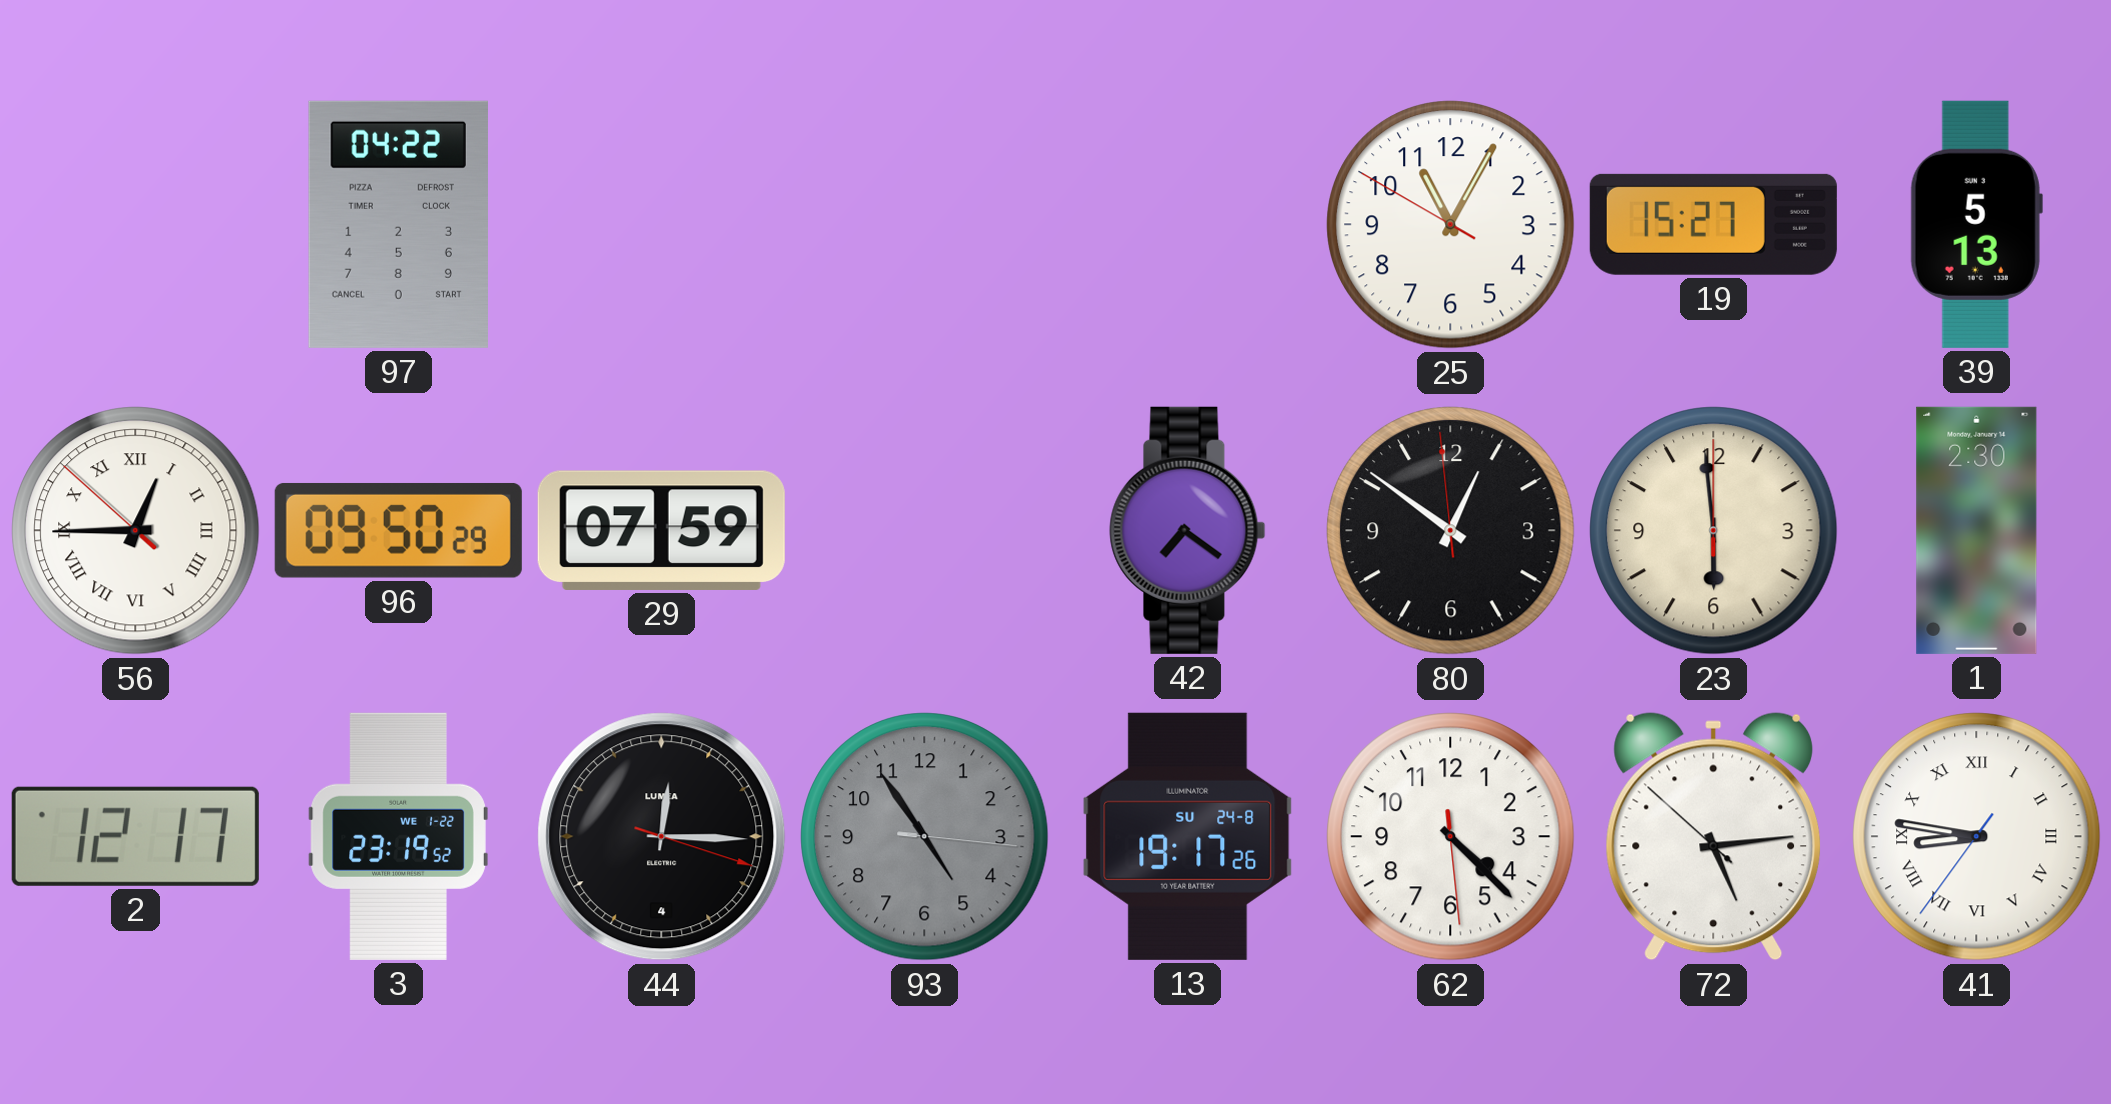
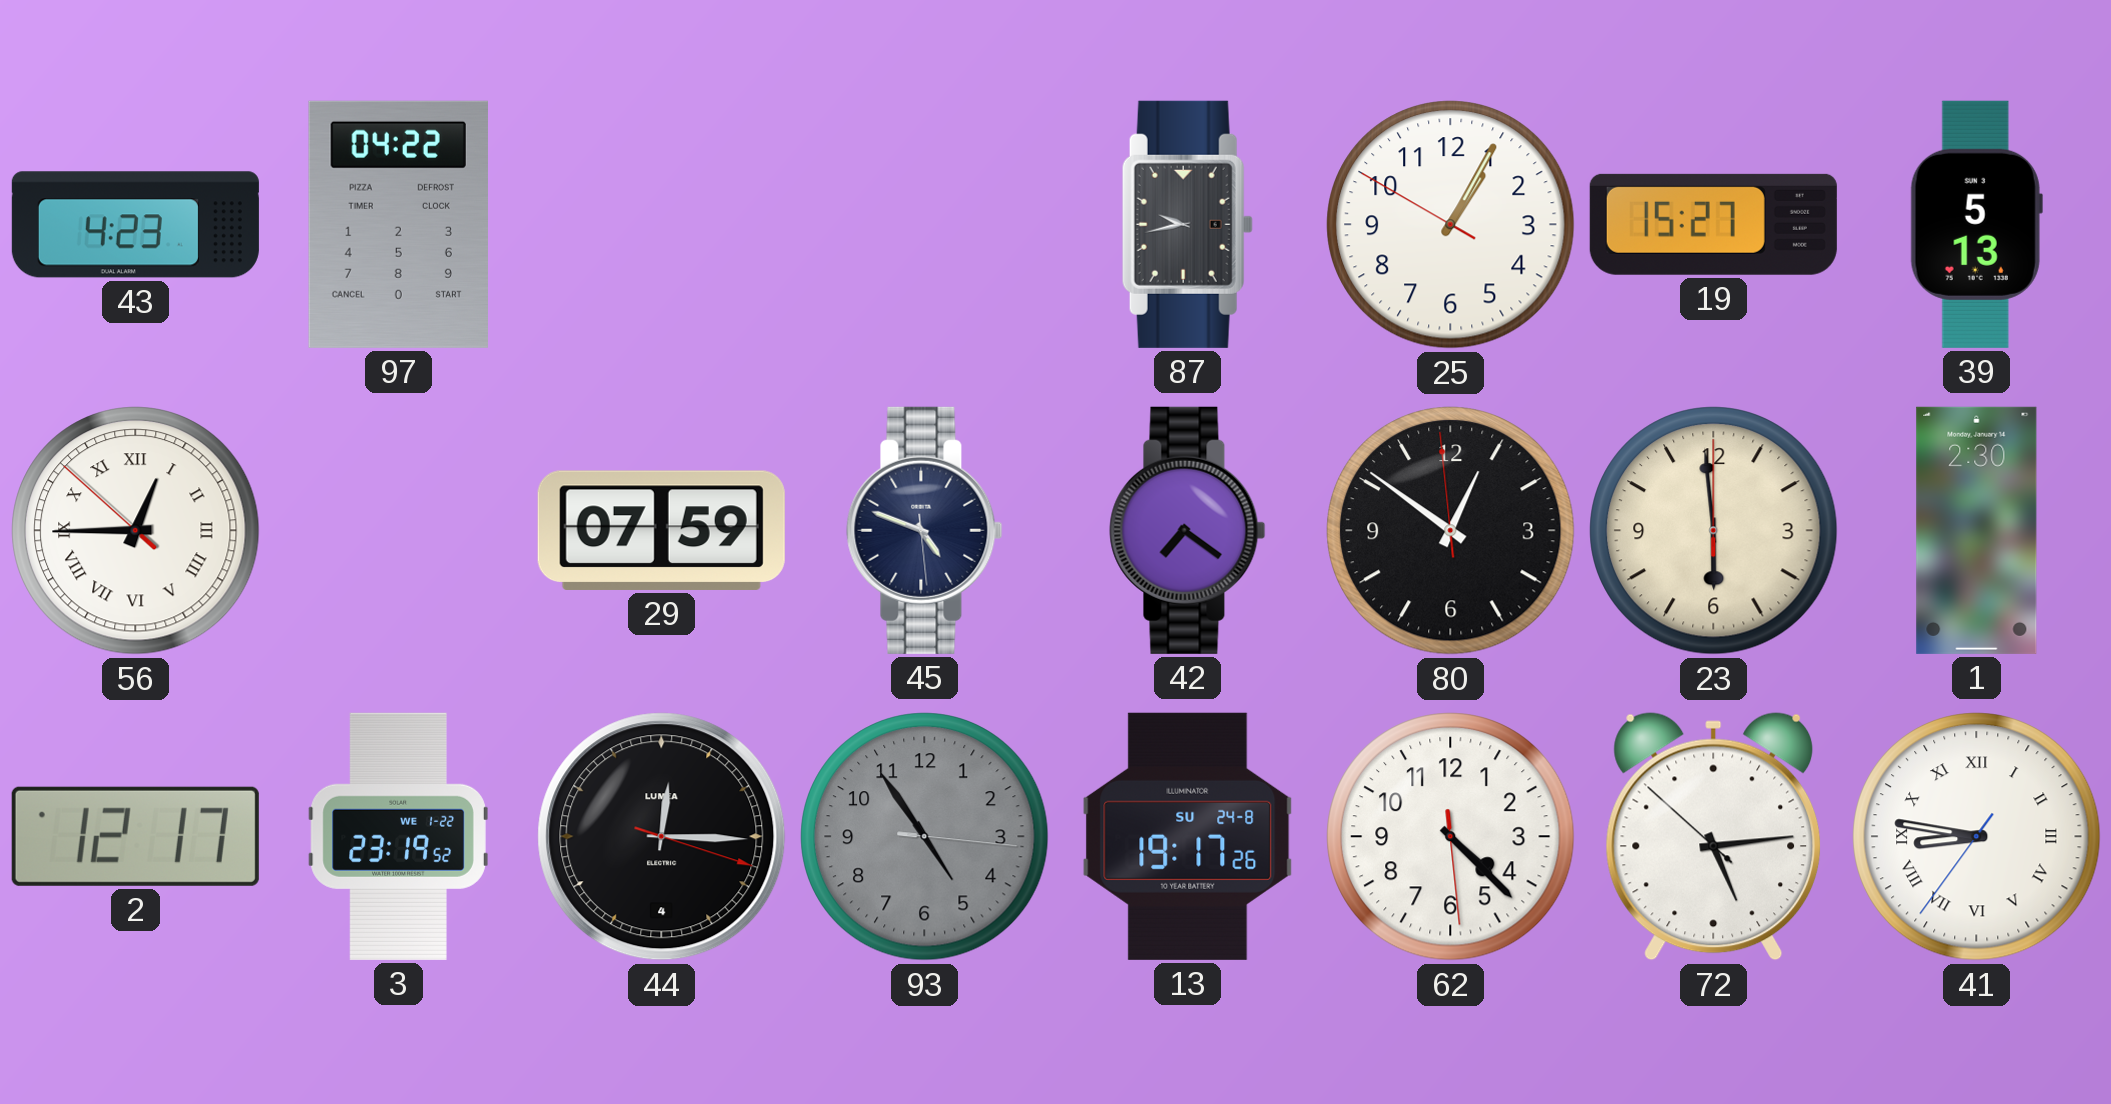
43: none -> 4:23 (135, 225)
87: none -> 9:43 (1187, 224)
25: 11:04 -> 1:04 (1451, 225)
96: 09:50 -> none (398, 530)
45: none -> 4:48 (925, 530)
